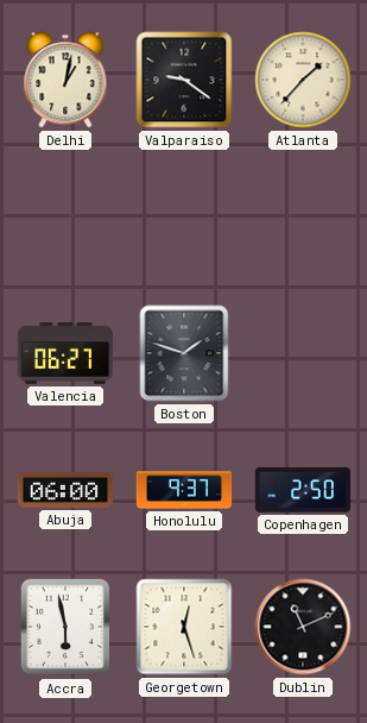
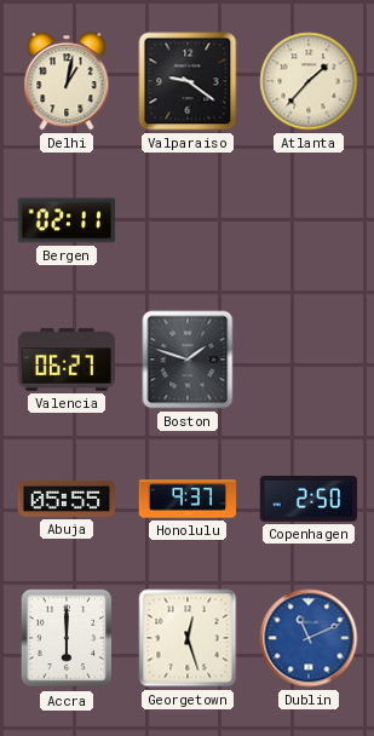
Bergen: none -> 02:11 (67, 220)
Abuja: 06:00 -> 05:55 (67, 499)
Accra: 5:58 -> 6:00 (67, 638)
Dublin dial: black -> blue (309, 638)
